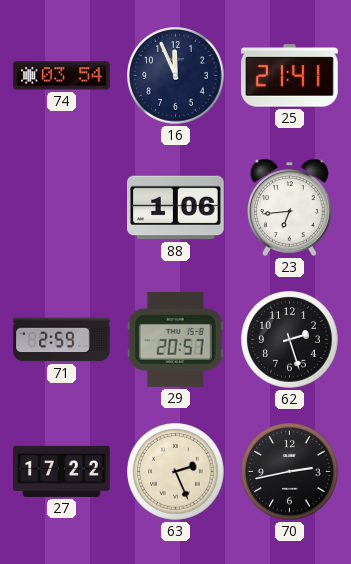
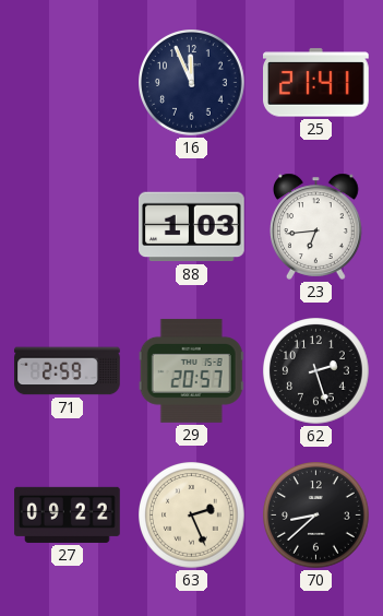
74: 03:54 -> none (62, 76)
88: 1:06 -> 1:03 (192, 227)
27: 17:22 -> 09:22 (68, 514)
70: 2:43 -> 8:38 (316, 516)
